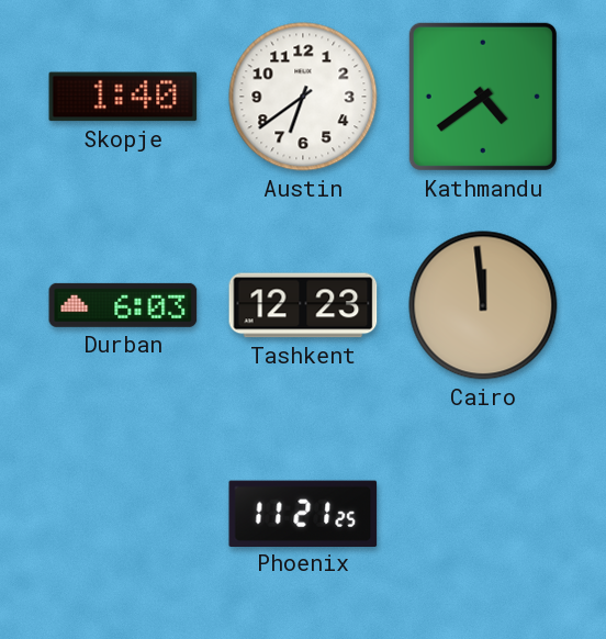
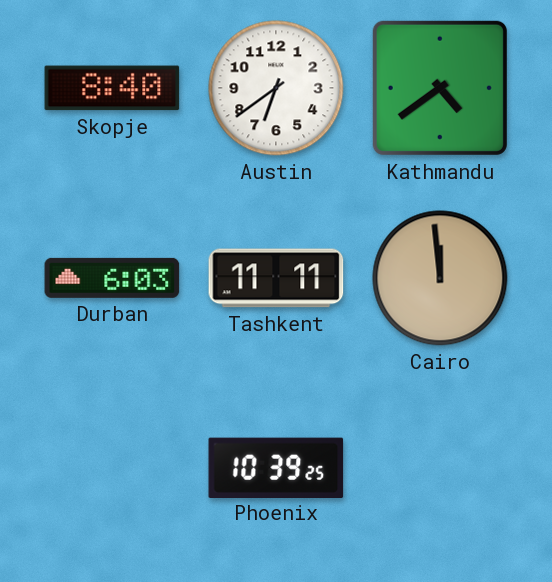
Skopje: 1:40 -> 8:40 (112, 88)
Tashkent: 12:23 -> 11:11 (276, 278)
Phoenix: 11:21 -> 10:39 (276, 467)
